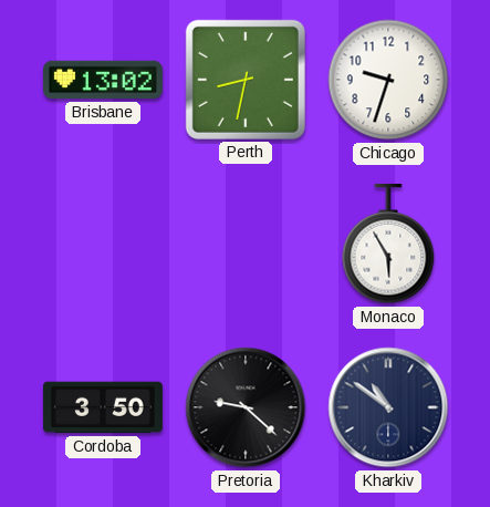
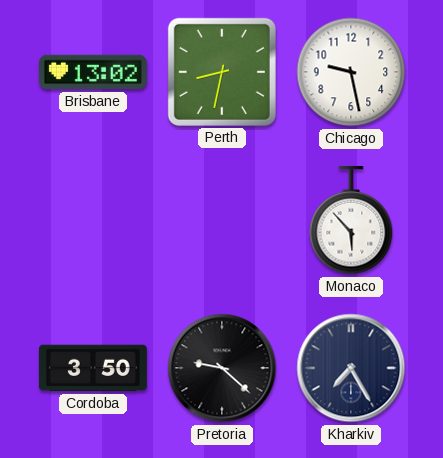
Chicago: 9:33 -> 9:28 (351, 72)
Monaco: 5:55 -> 5:53 (351, 220)
Kharkiv: 10:51 -> 7:25 (351, 368)
